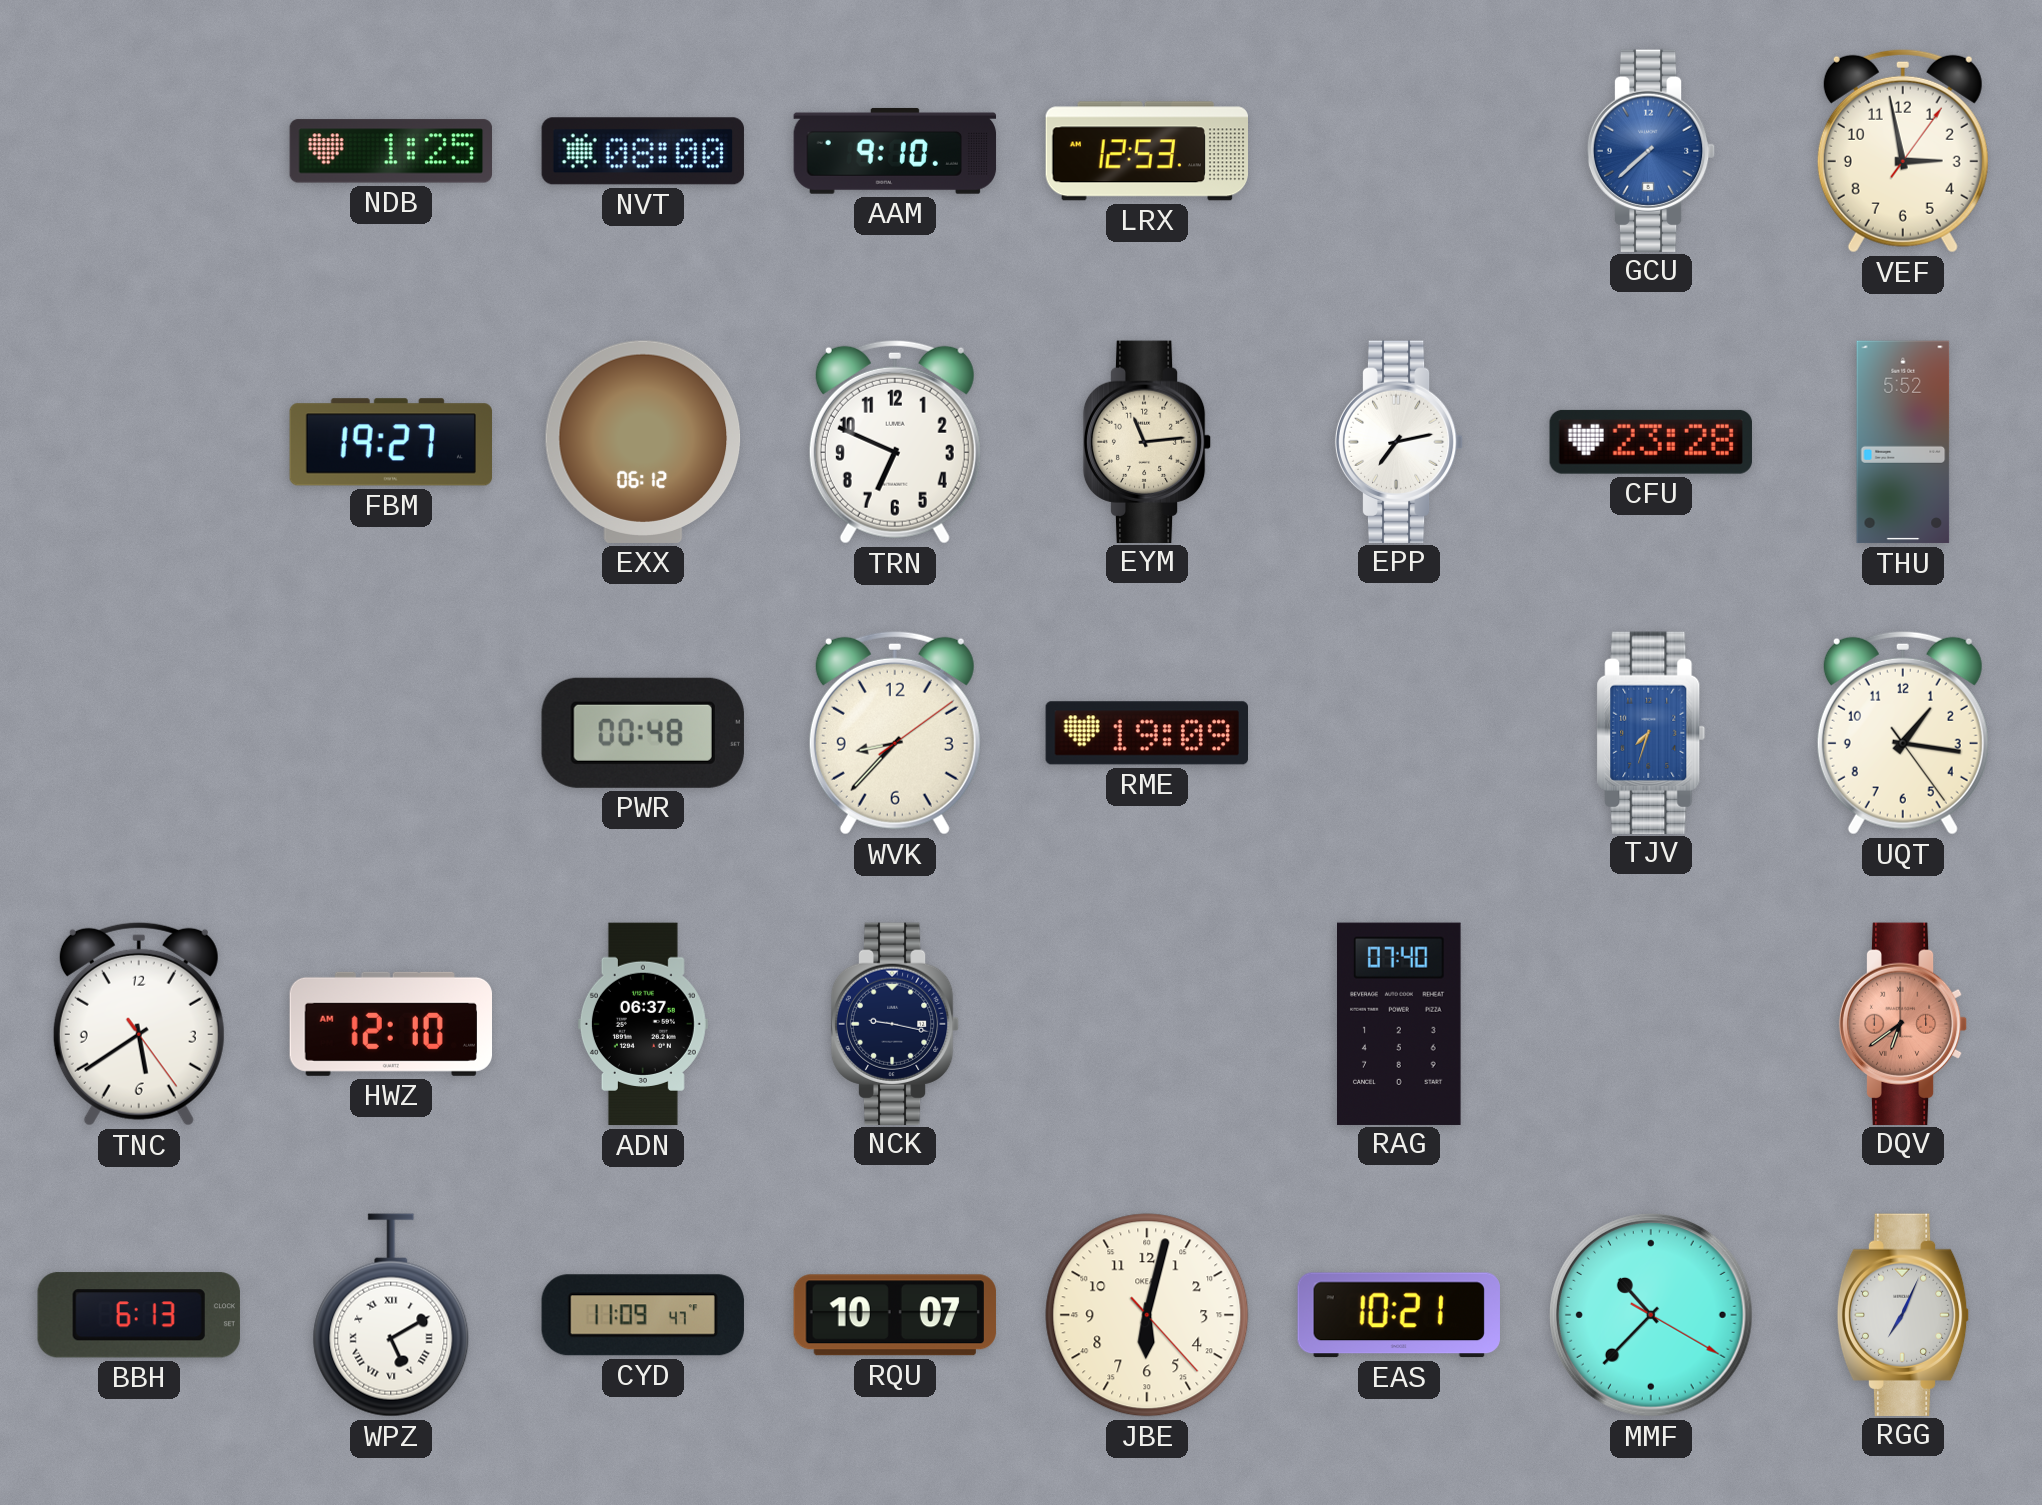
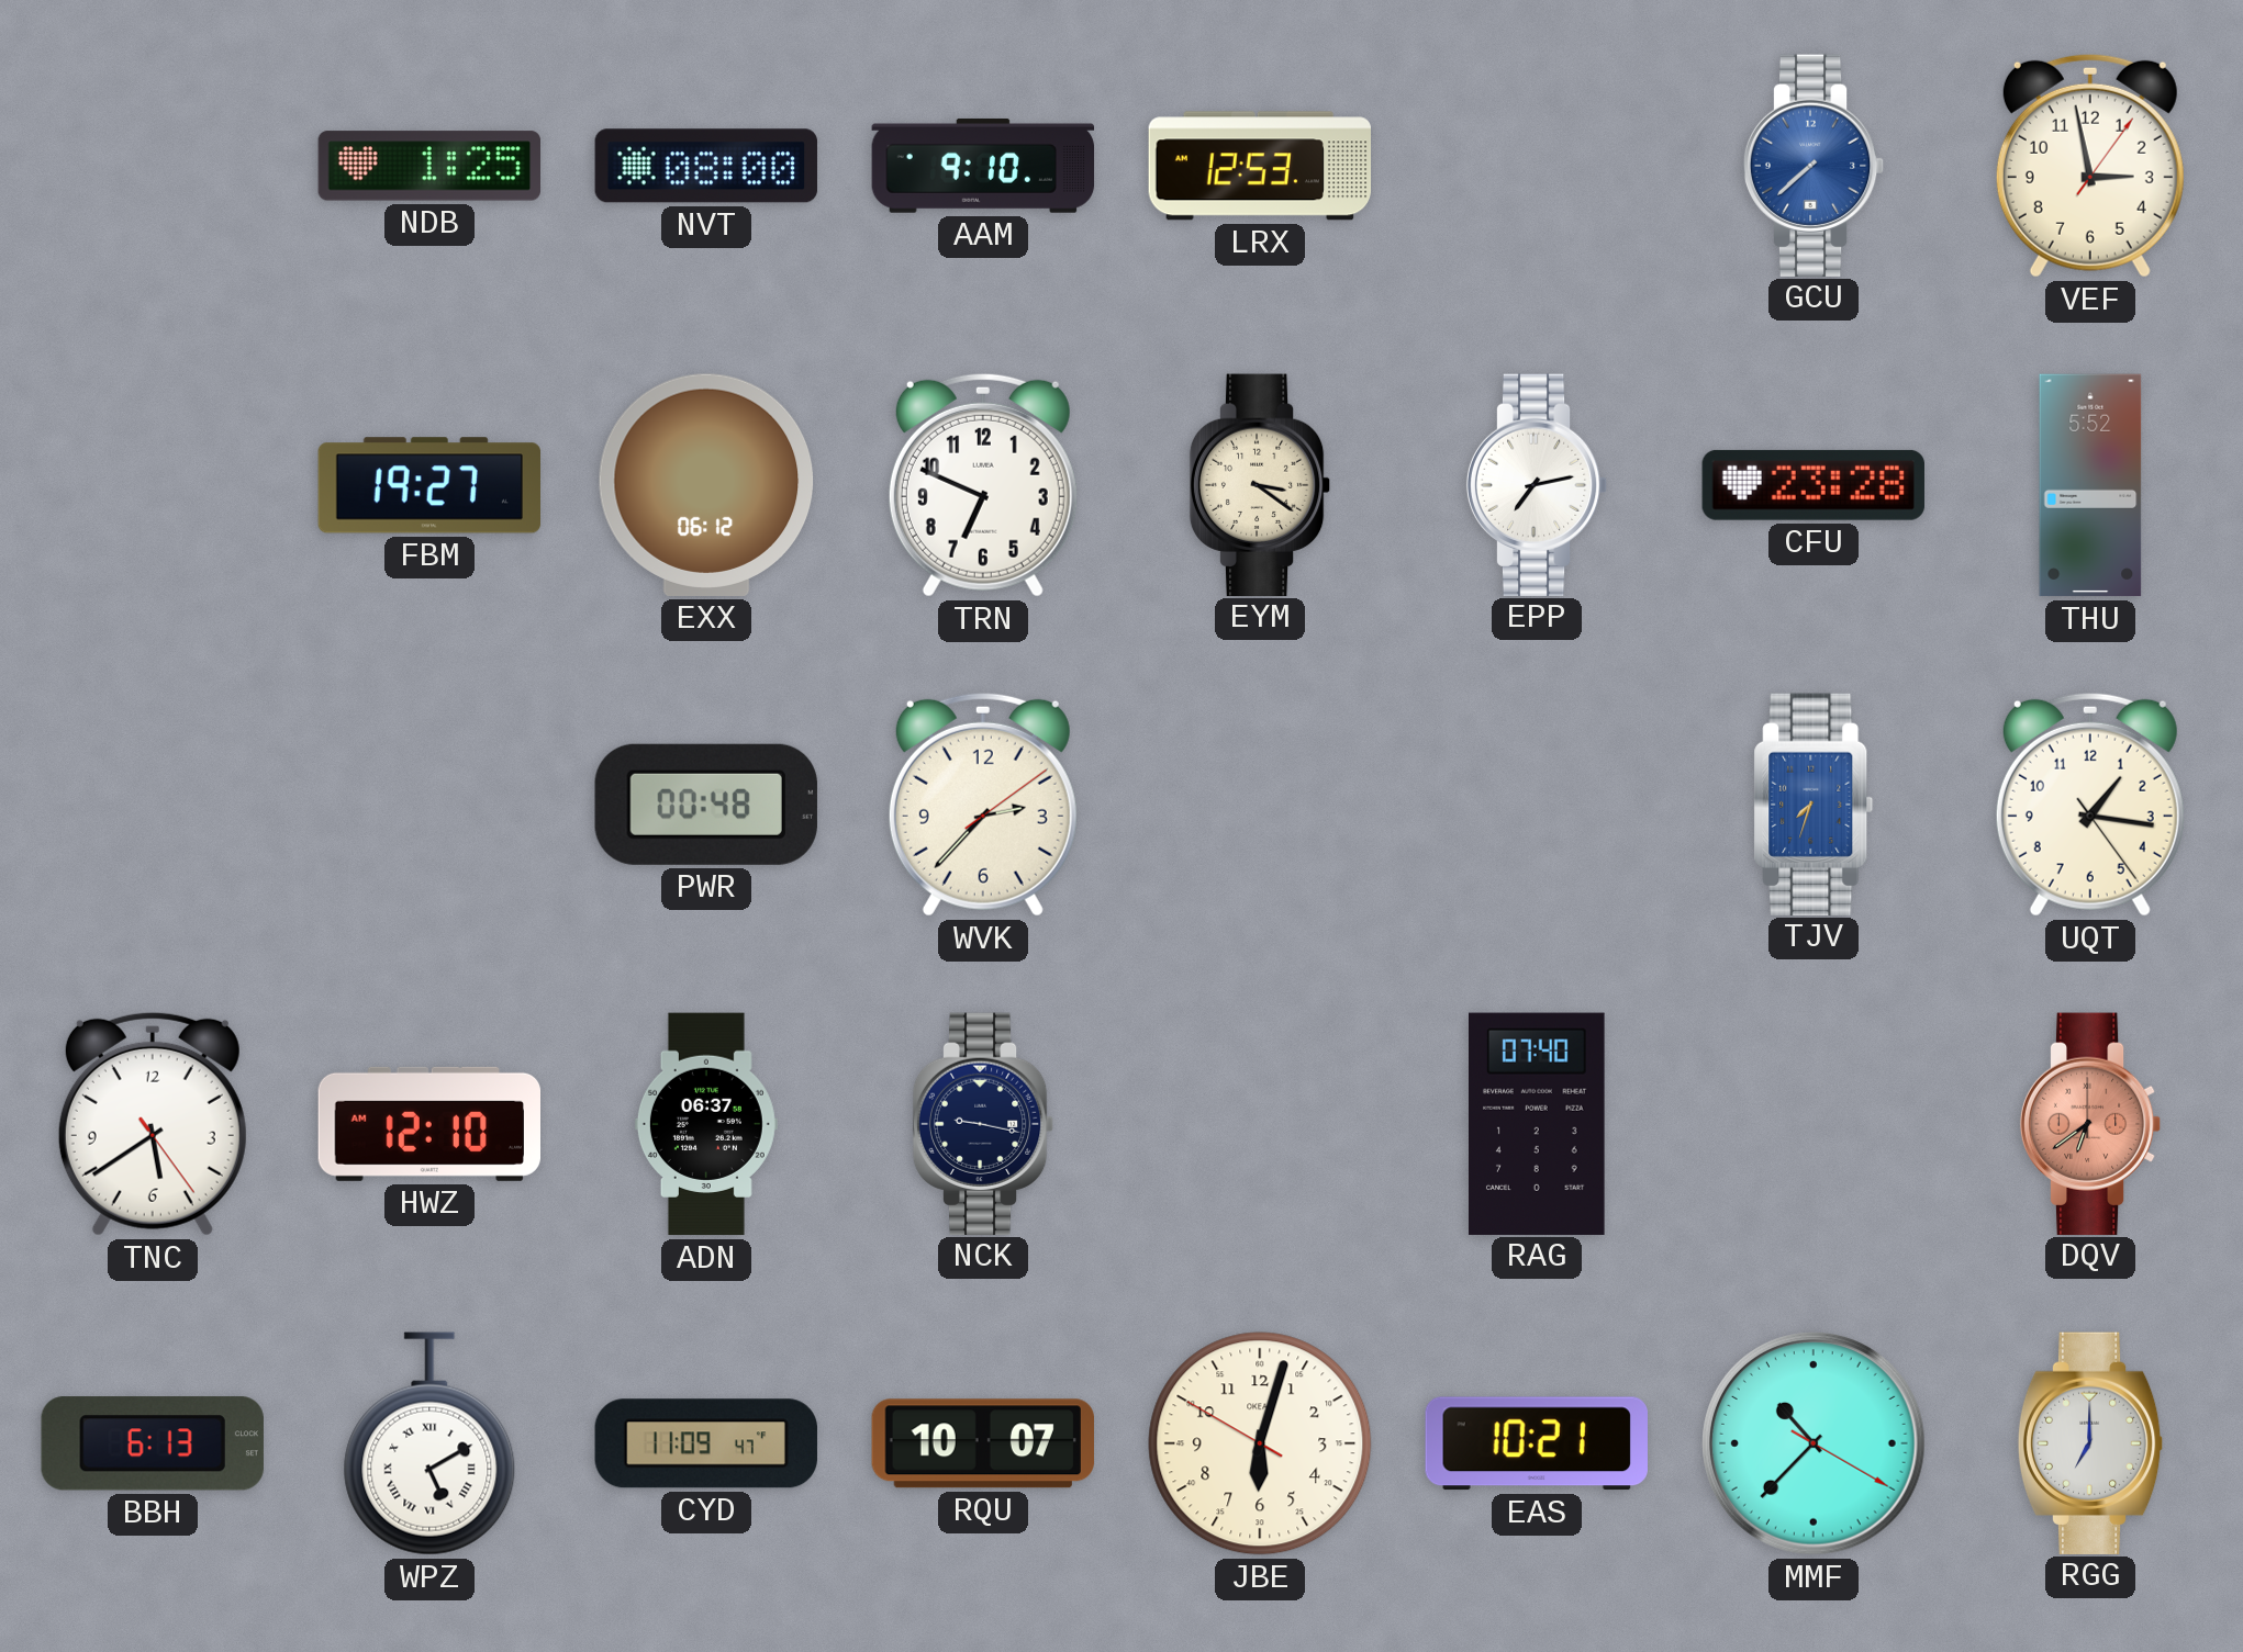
EYM: 11:14 -> 3:21 (1260, 484)
WVK: 8:37 -> 2:37 (983, 805)
RME: 19:09 -> none (1146, 733)
JBE: 6:02:23 -> 6:02:50 (1260, 1443)
RGG: 7:04 -> 7:00 (2090, 1442)
